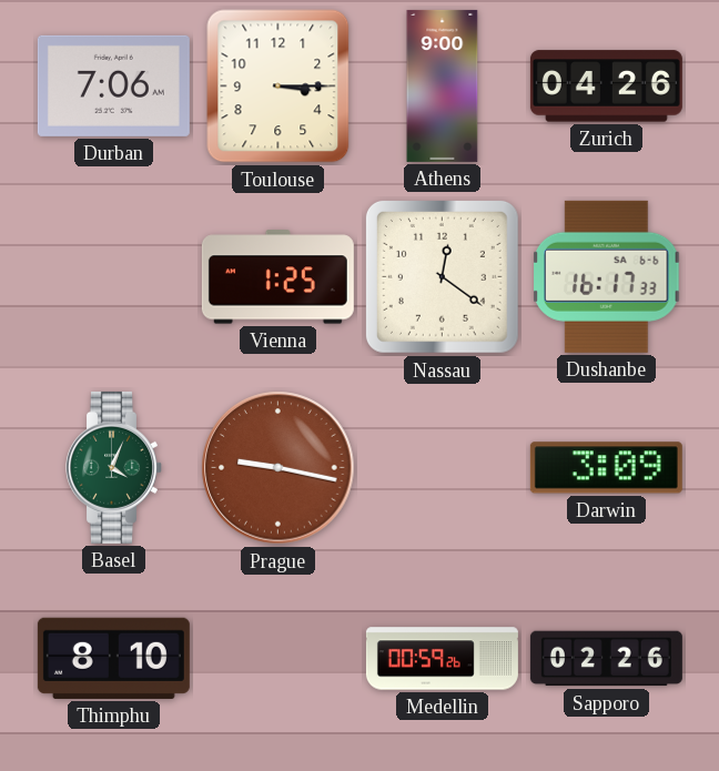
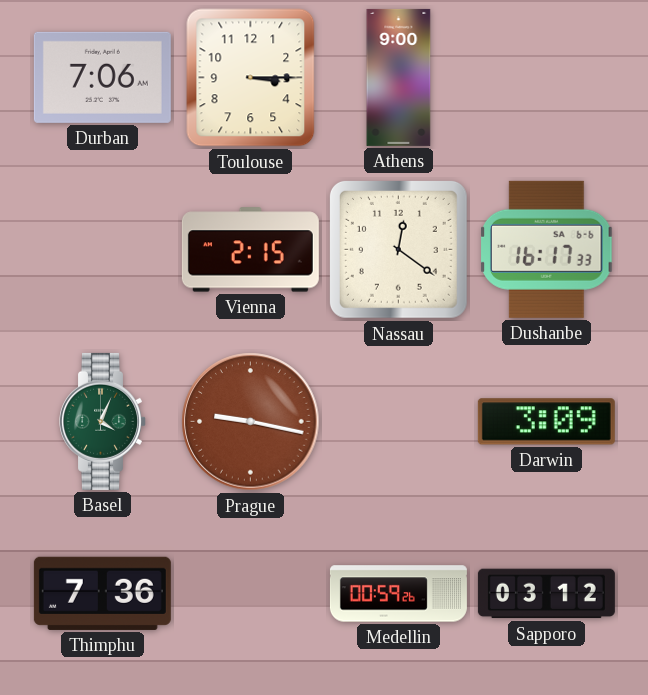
Zurich: 04:26 -> none (606, 87)
Vienna: 1:25 -> 2:15 (250, 250)
Thimphu: 8:10 -> 7:36 (102, 593)
Sapporo: 02:26 -> 03:12 (546, 594)
